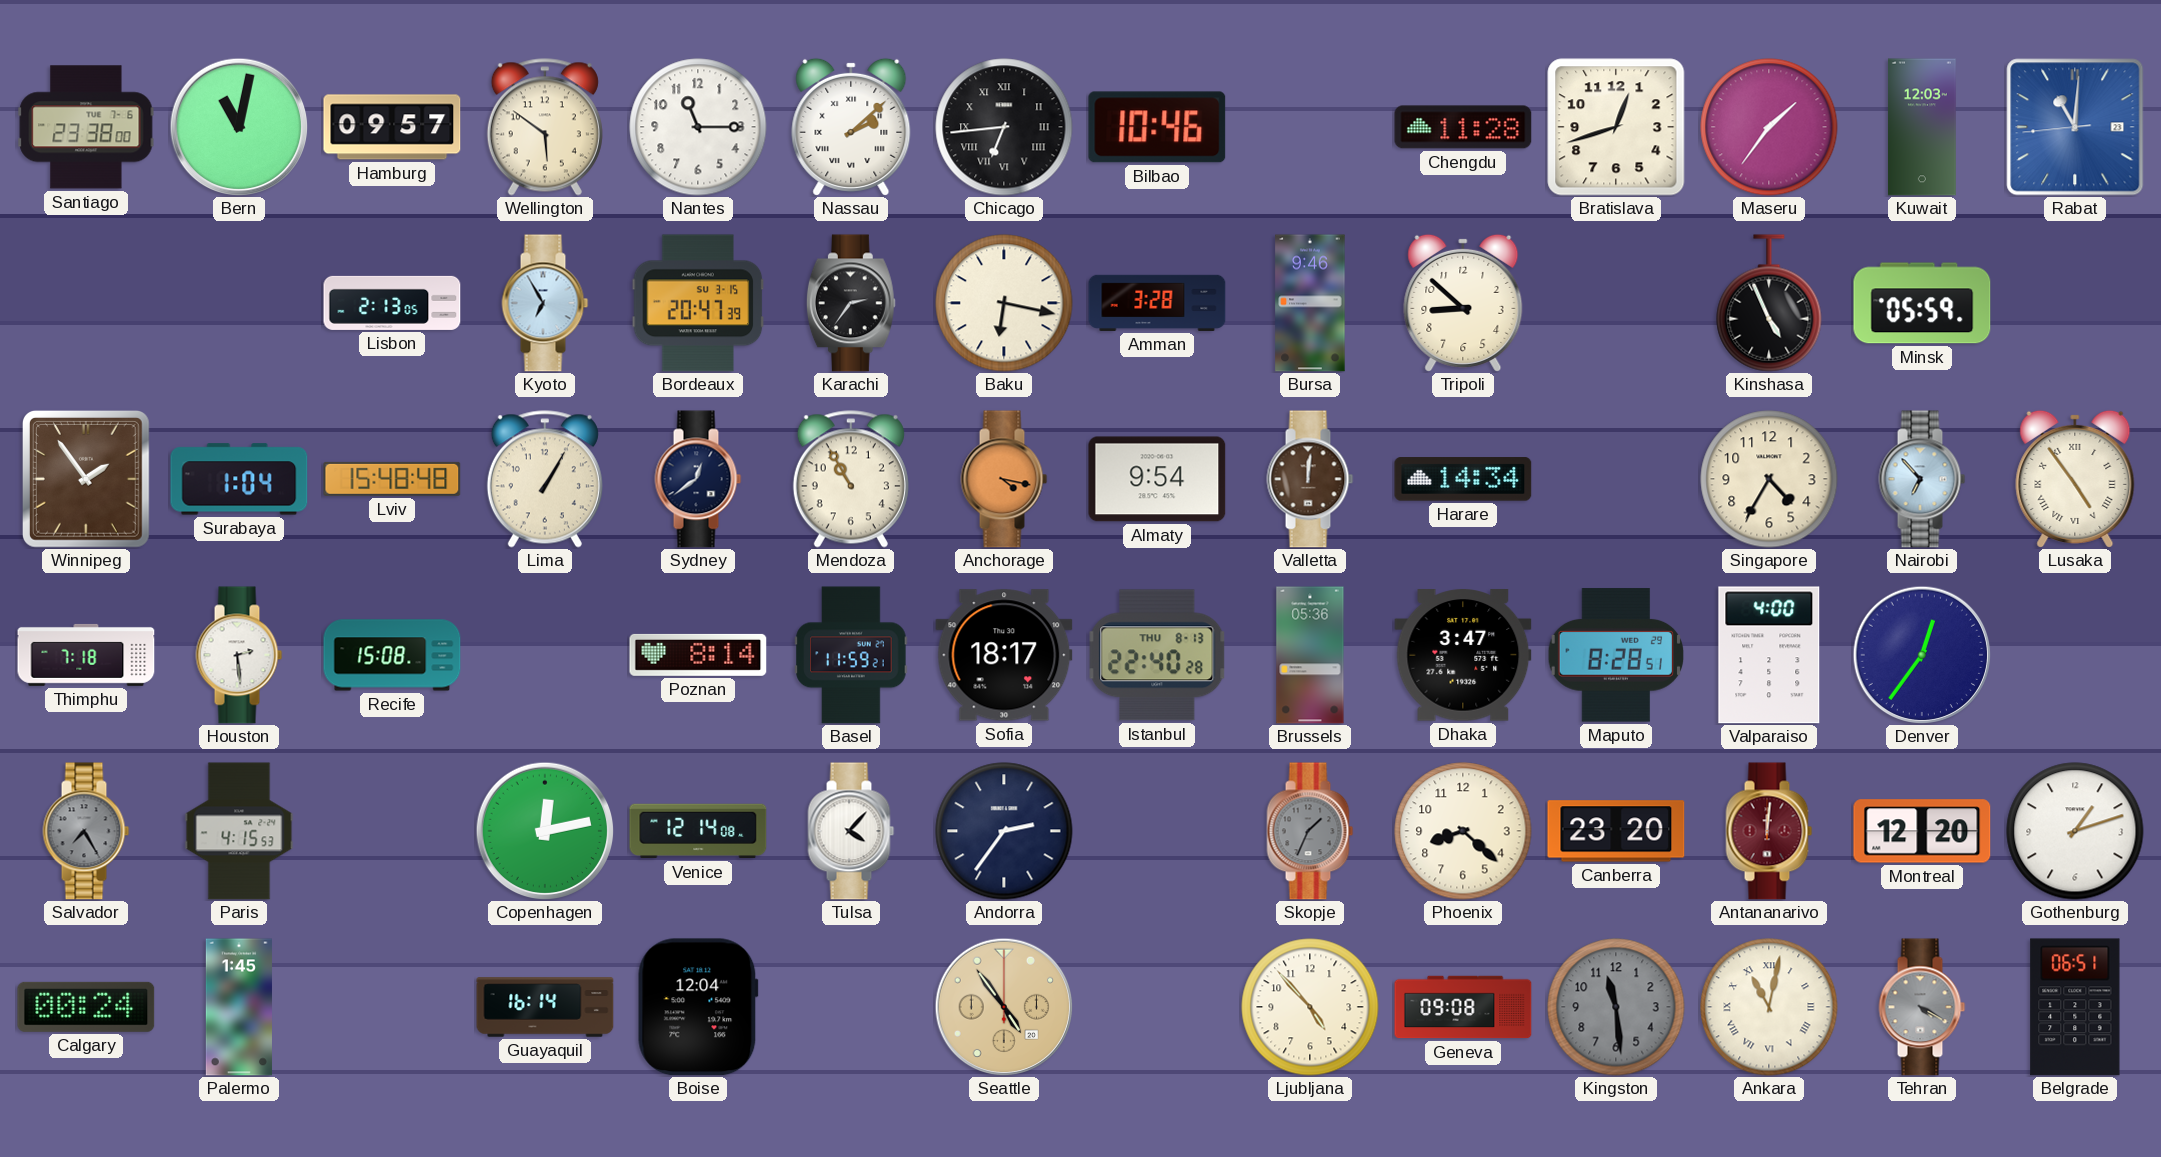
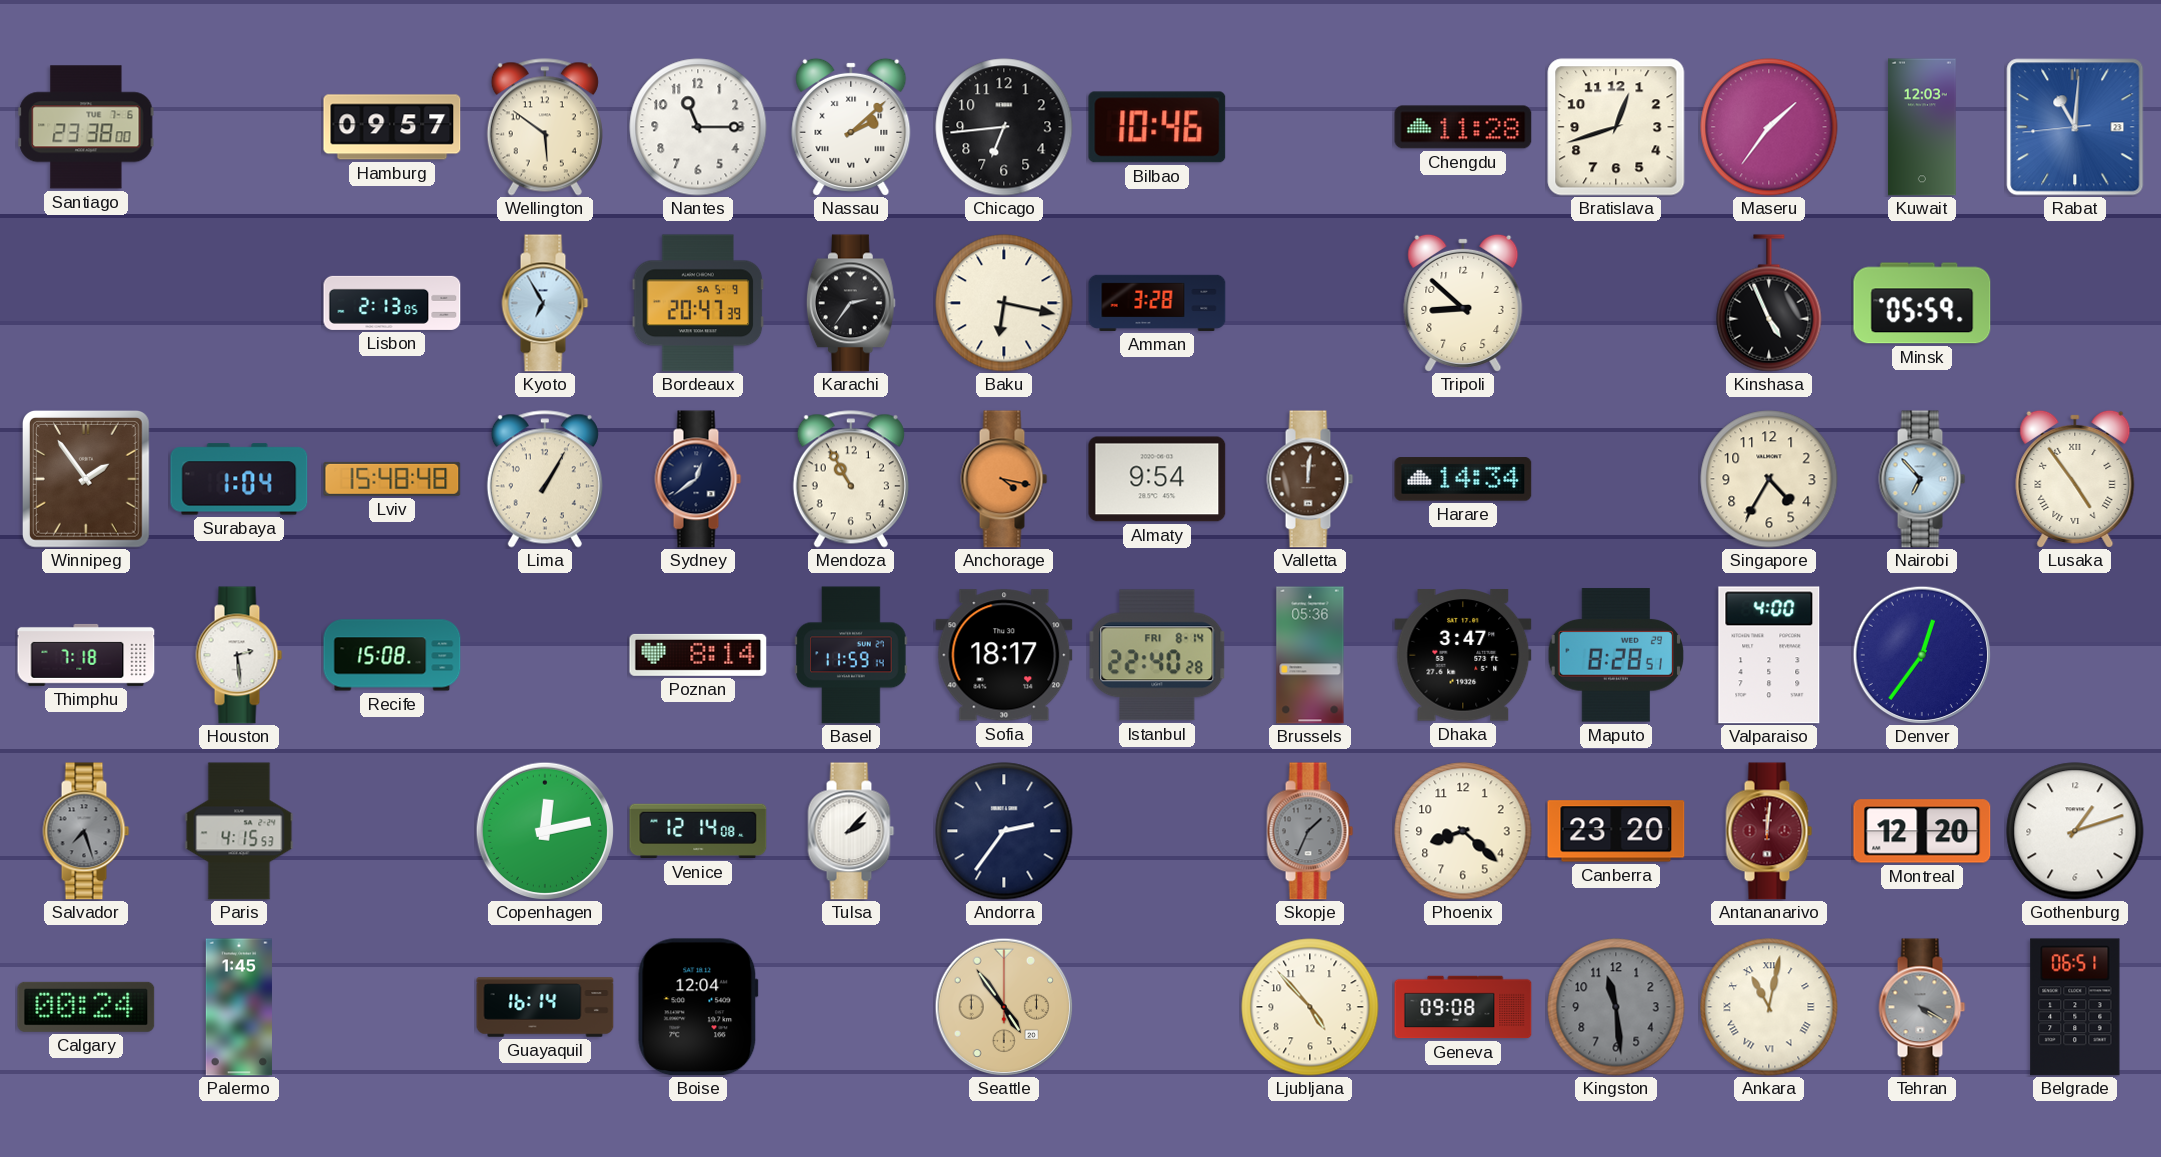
Bern: 11:02 -> none (239, 127)
Chicago numerals: Roman -> Arabic (1004, 127)
Bordeaux date: SU 3-15 -> SA 5-9 (698, 303)
Bursa: 9:46 -> none (1310, 303)
Basel: 11:59:21 -> 11:59:14 (851, 655)
Istanbul date: THU 8-13 -> FRI 8-14 (1157, 655)
Salvador: 7:25 -> 7:27 (86, 831)
Tulsa: 4:07 -> 2:07 (851, 831)
